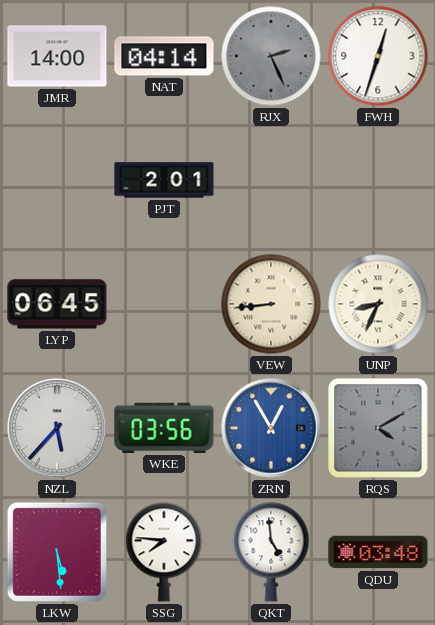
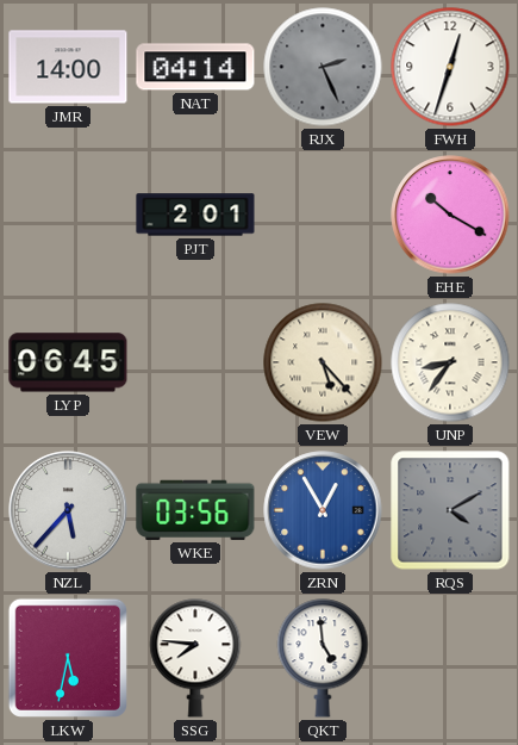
EHE: none -> 10:20 (450, 215)
VEW: 8:44 -> 5:23 (323, 362)
UNP: 8:34 -> 8:36 (450, 362)
LKW: 5:29 -> 5:32 (68, 658)
QDU: 03:48 -> none (378, 552)
